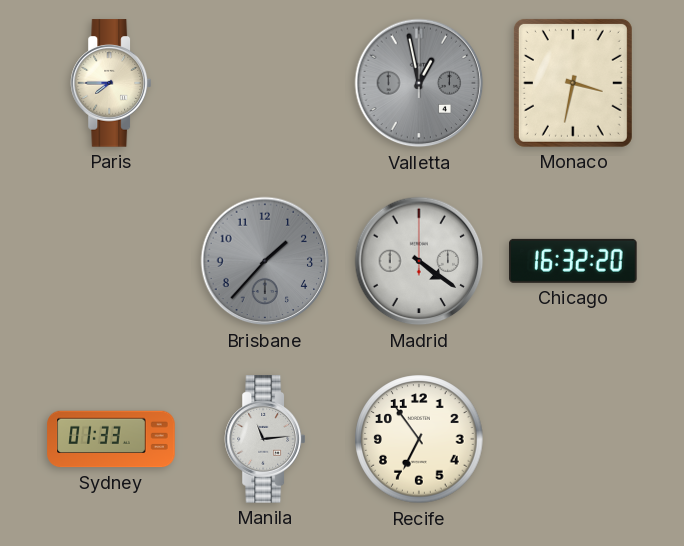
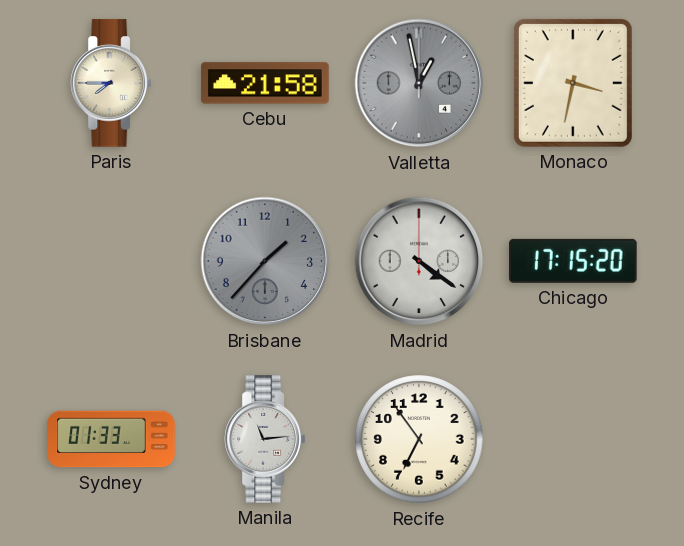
Cebu: none -> 21:58 (265, 83)
Chicago: 16:32 -> 17:15 (573, 261)
